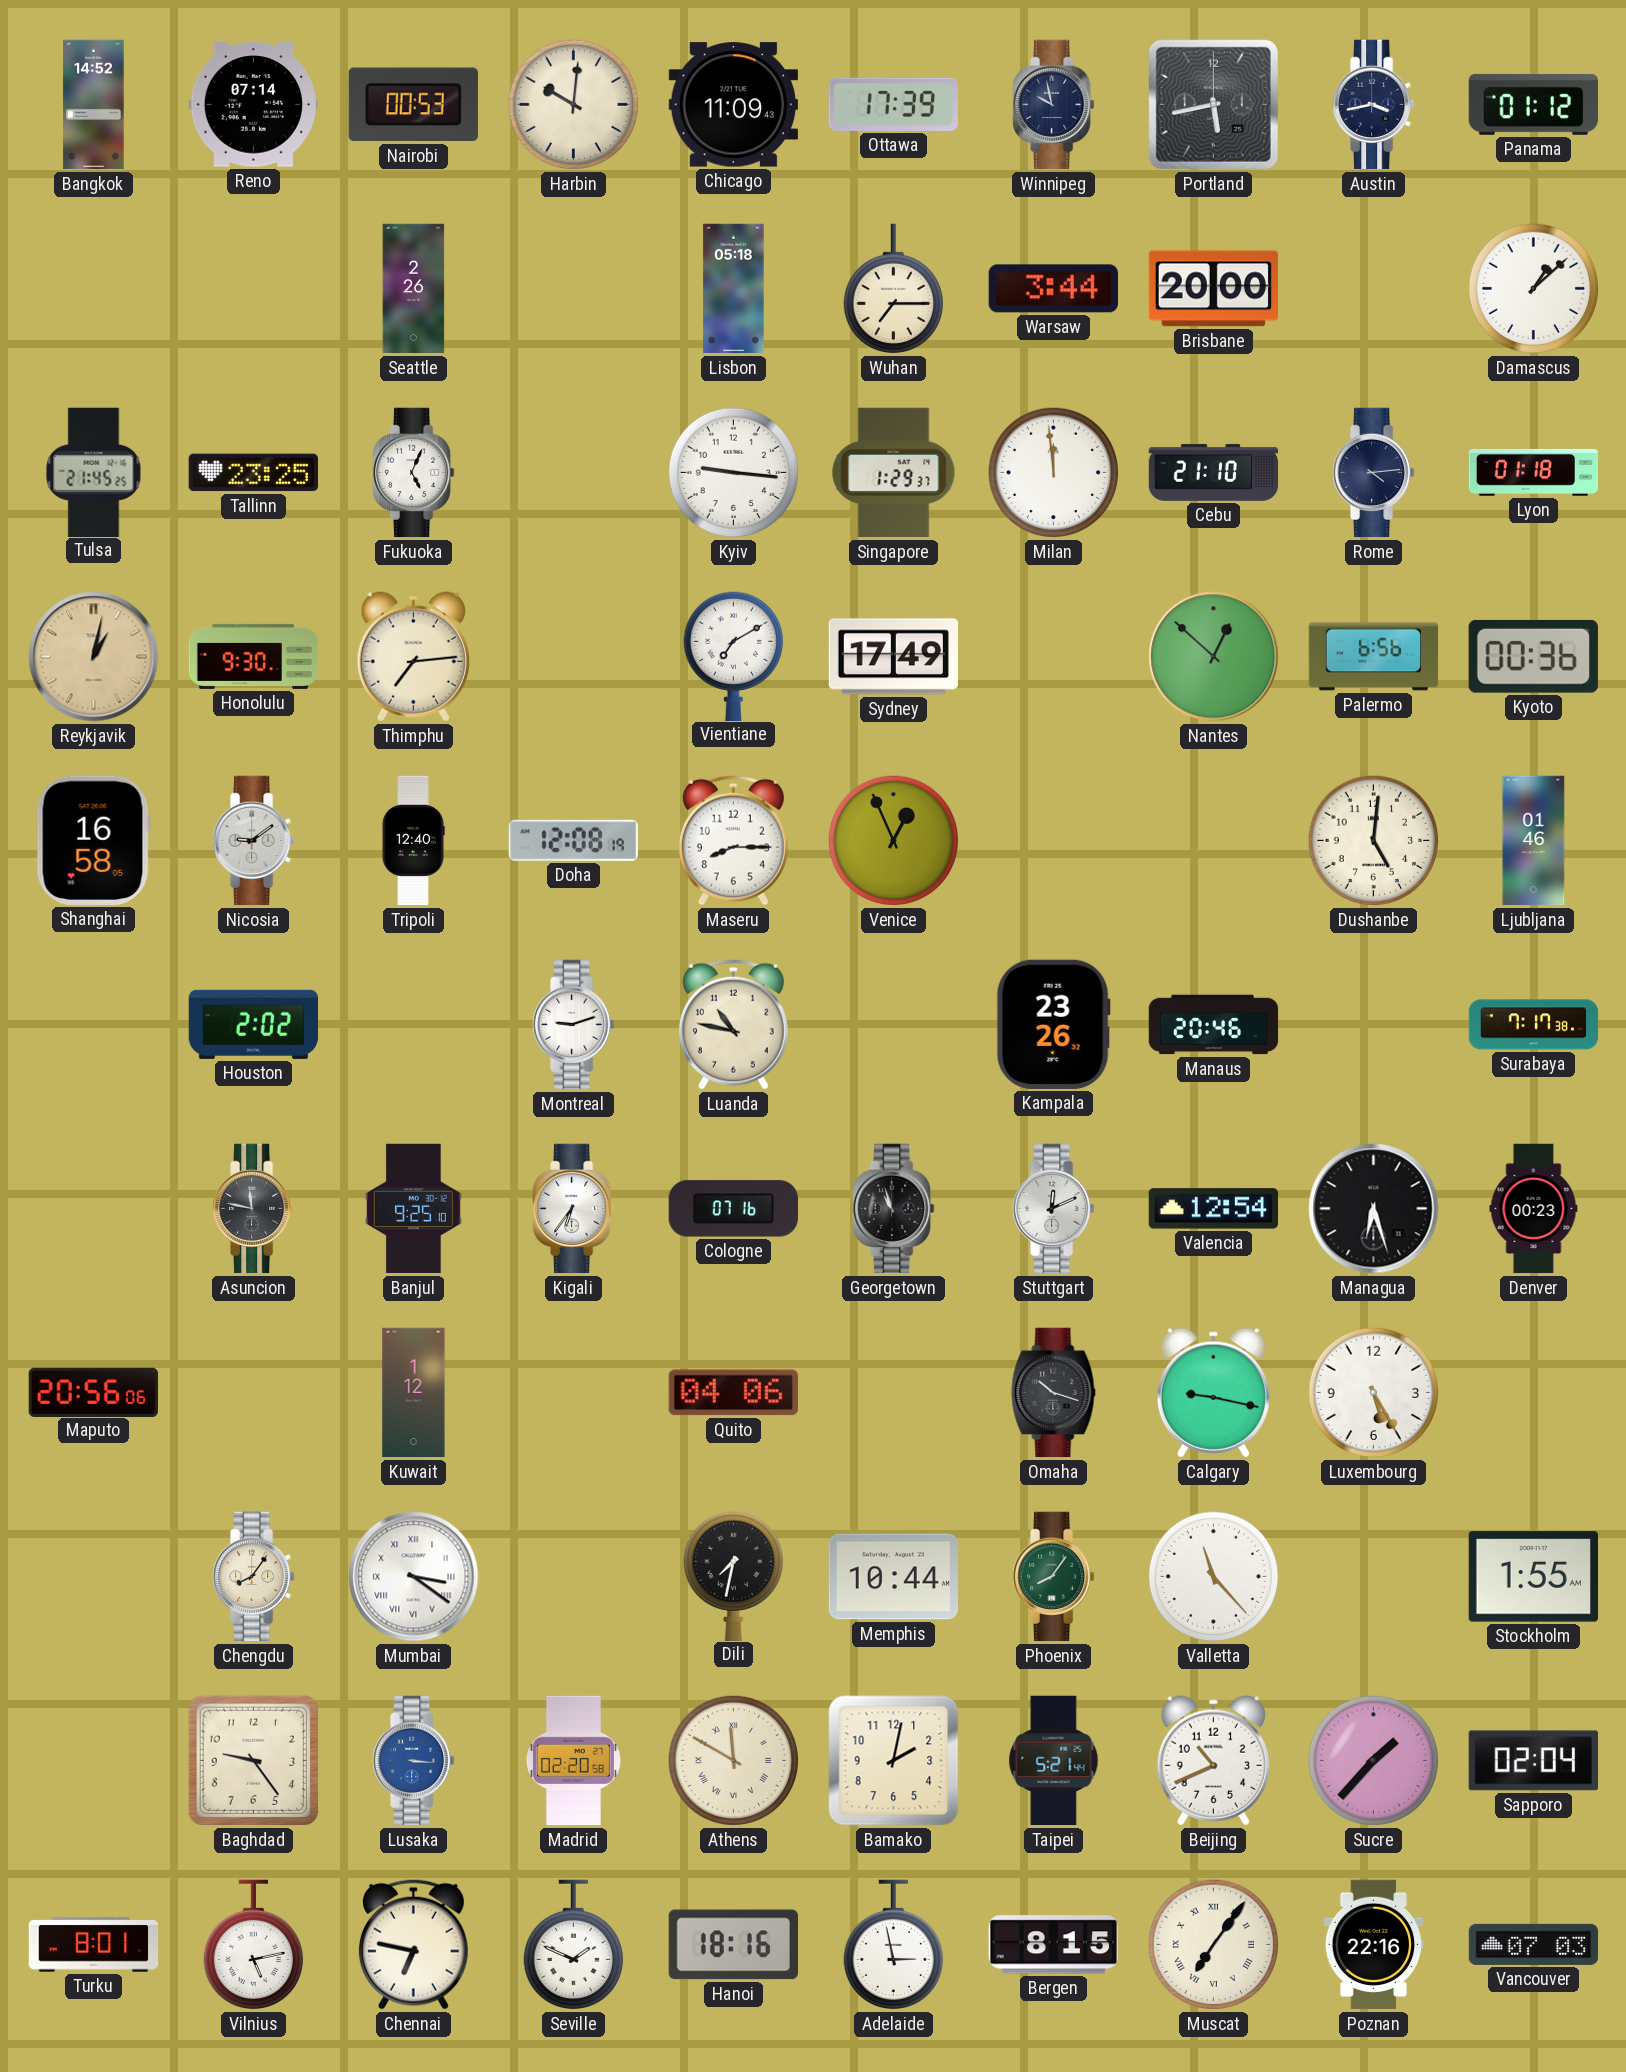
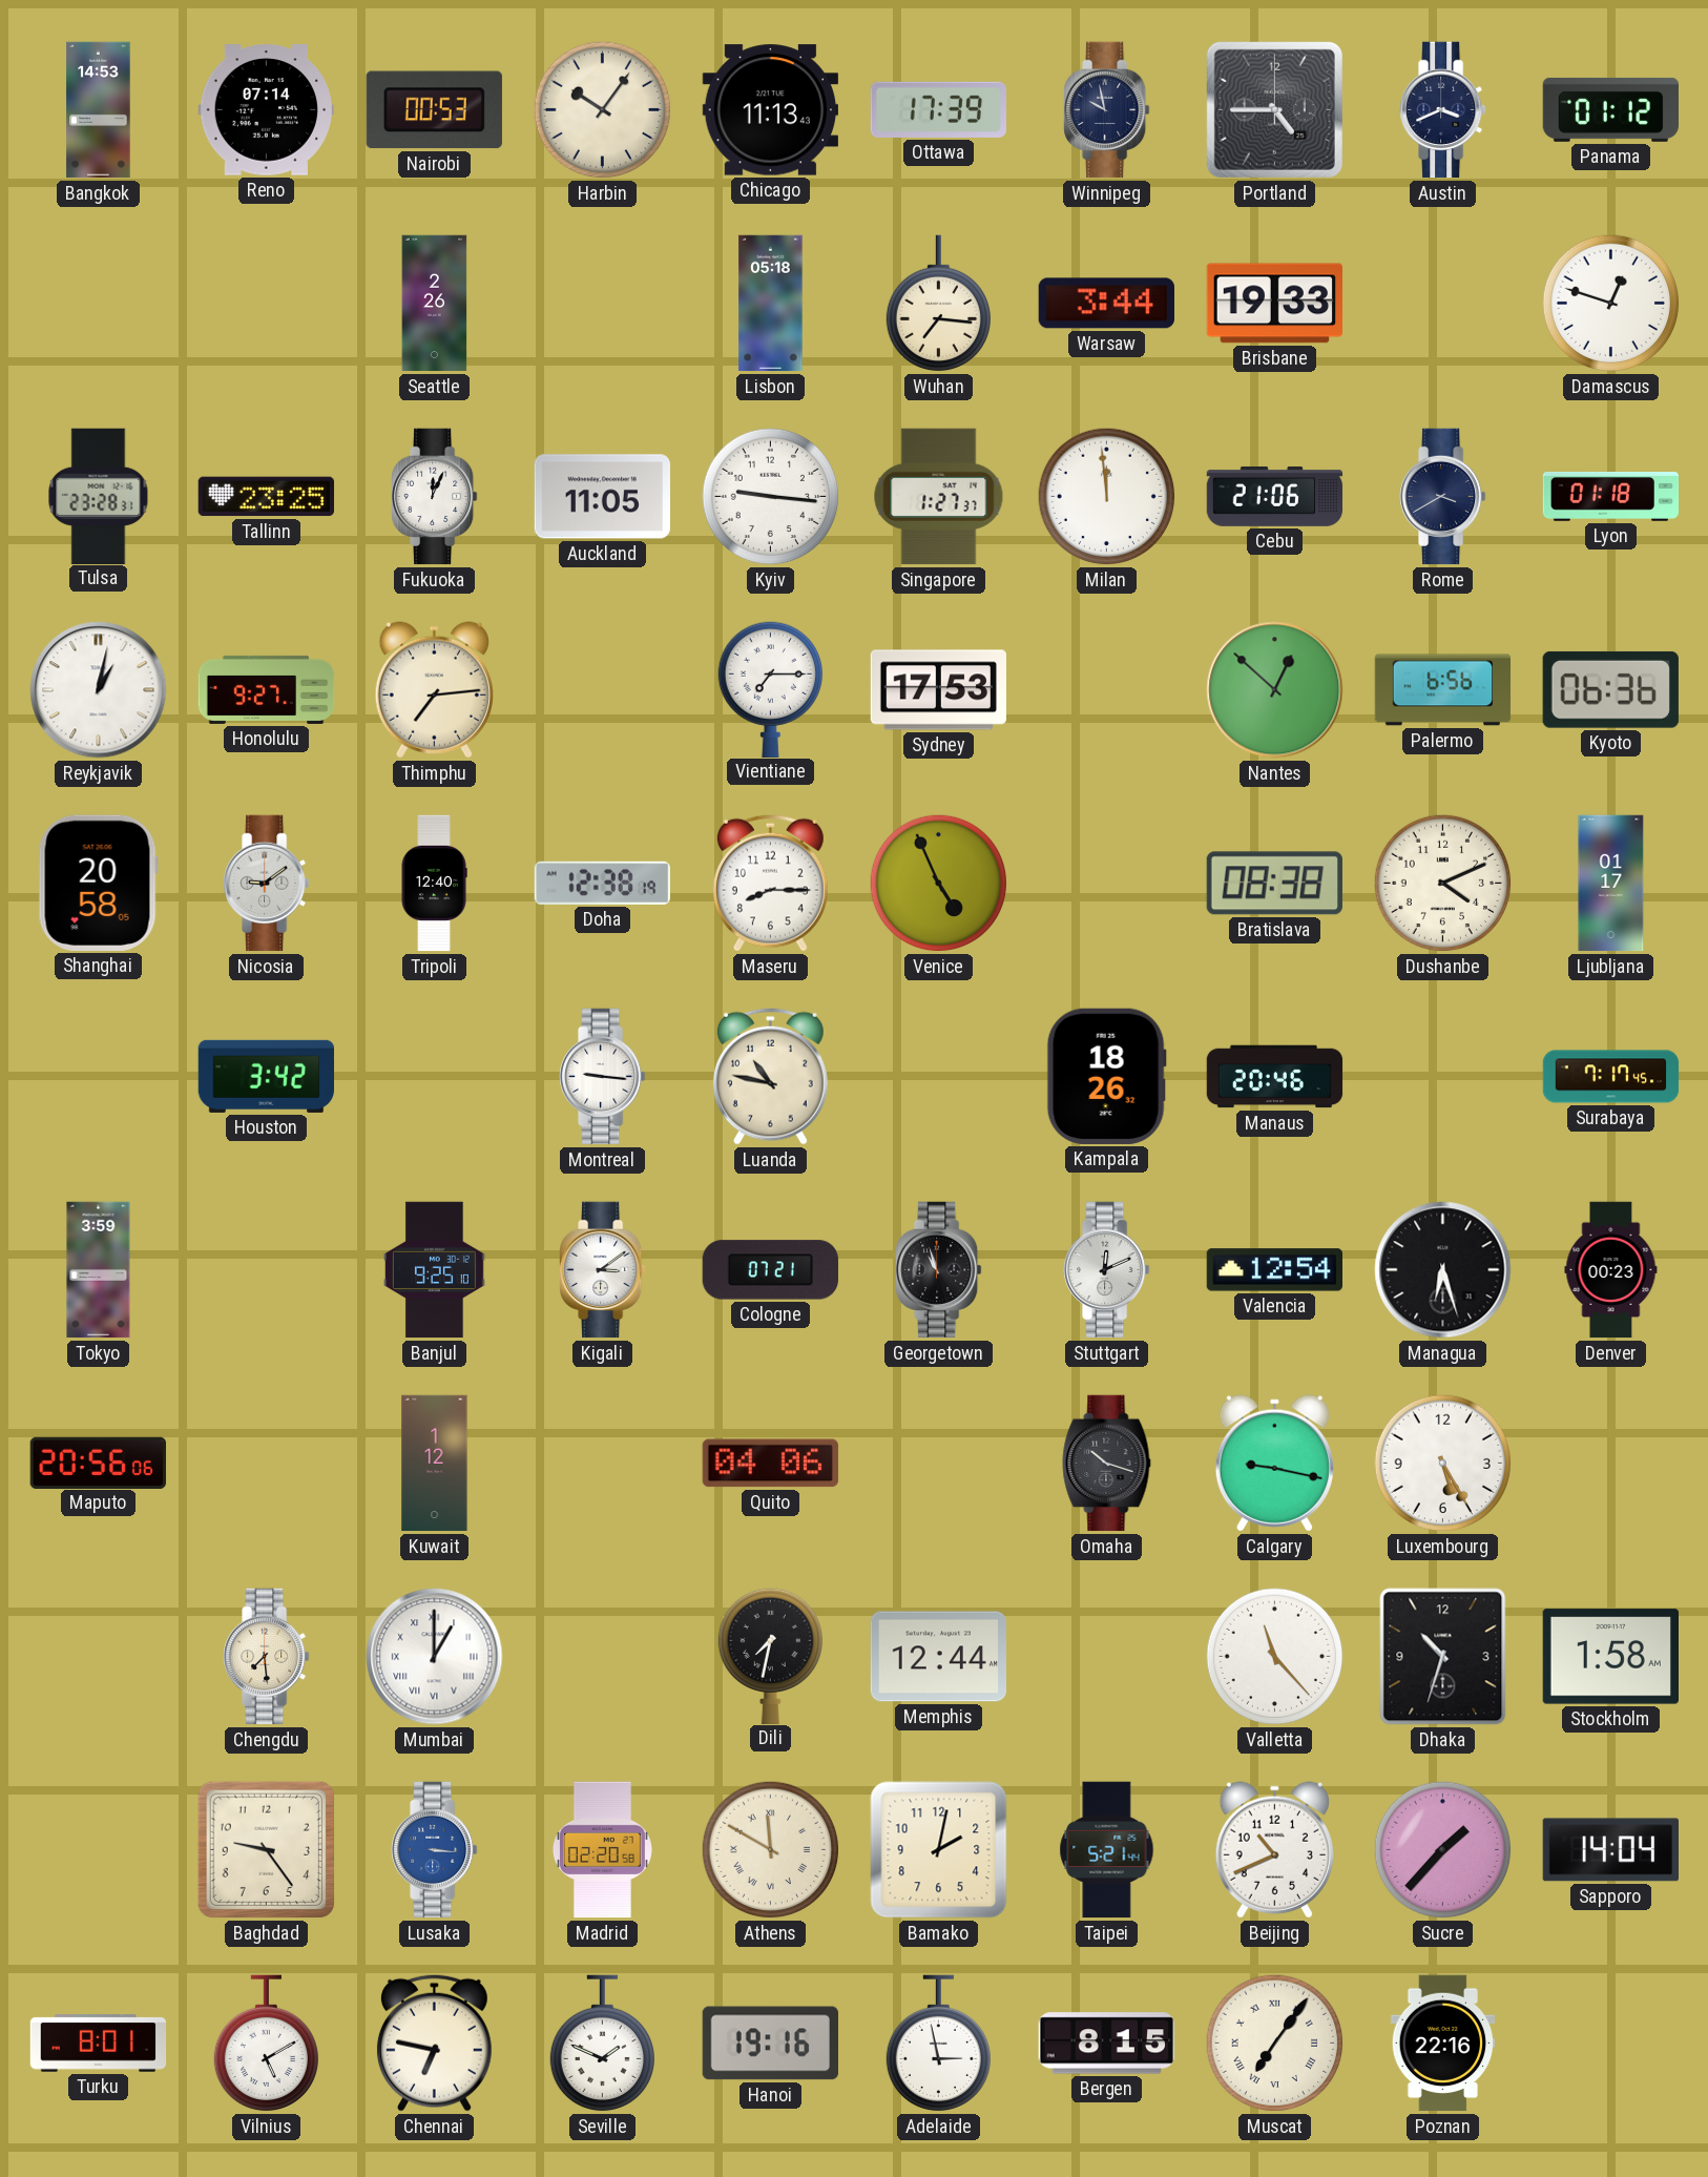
Bangkok: 14:52 -> 14:53 (99, 110)
Harbin: 10:01 -> 10:06 (603, 110)
Chicago: 11:09 -> 11:13 (770, 110)
Portland: 5:43 -> 4:45 (1274, 109)
Austin: 3:43 -> 3:41 (1443, 110)
Wuhan: 7:15 -> 7:16 (938, 304)
Brisbane: 20:00 -> 19:33 (1274, 304)
Damascus: 1:08 -> 12:48 (1611, 304)
Tulsa: 21:45 -> 23:28 (99, 496)
Fukuoka: 5:04 -> 12:04 (435, 497)
Auckland: none -> 11:05 (602, 497)
Singapore: 1:29 -> 1:27 (939, 497)
Cebu: 21:10 -> 21:06 (1275, 496)
Rome: 4:14 -> 3:40 (1443, 497)
Reykjavik dial: champagne -> white (99, 690)
Honolulu: 9:30 -> 9:27 (267, 689)
Vientiane: 7:10 -> 7:15 (770, 689)
Sydney: 17:49 -> 17:53 (938, 690)
Kyoto: 00:36 -> 06:36 (1610, 689)
Shanghai: 16:58 -> 20:58 (98, 883)
Doha: 12:08 -> 12:38 (602, 883)
Venice: 12:56 -> 4:56 (939, 884)
Bratislava: none -> 08:38 (1274, 884)
Dushanbe: 5:01 -> 4:11 (1443, 884)
Ljubljana: 01:46 -> 01:17 (1611, 884)
Houston: 2:02 -> 3:42 (266, 1076)
Montreal: 9:12 -> 9:16 (603, 1077)
Kampala: 23:26 -> 18:26 (1106, 1076)
Surabaya: 7:17:38 -> 7:17:45 (1611, 1077)
Tokyo: none -> 3:59 (99, 1270)
Asuncion: 11:47 -> none (254, 1209)
Kigali: 6:36 -> 3:09 (603, 1270)
Cologne: 07:16 -> 07:21 (770, 1270)
Chengdu: 8:06 -> 7:29 (267, 1657)
Mumbai: 3:21 -> 1:00 (435, 1657)
Memphis: 10:44 -> 12:44 (938, 1657)
Phoenix: 8:06 -> none (1054, 1577)
Dhaka: none -> 10:33 (1443, 1657)
Stockholm: 1:55 -> 1:58 (1610, 1657)
Sapporo: 02:04 -> 14:04 (1610, 1850)
Vilnius: 5:13 -> 5:10 (266, 2044)
Hanoi: 18:16 -> 19:16 (770, 2044)
Vancouver: 07:03 -> none (1534, 1944)
